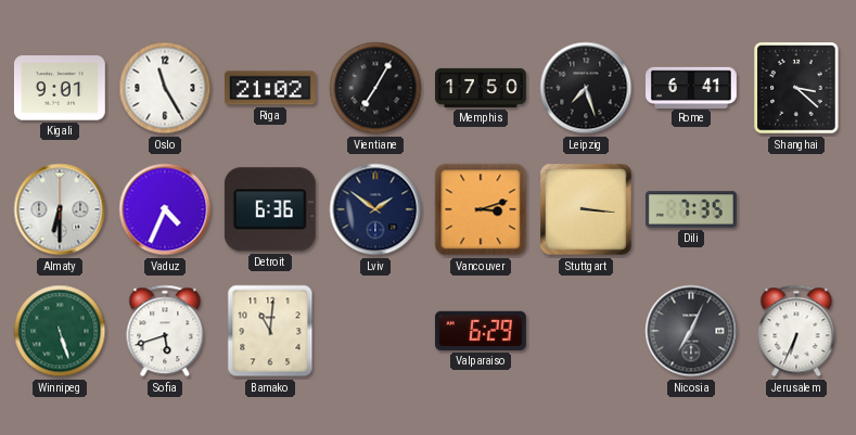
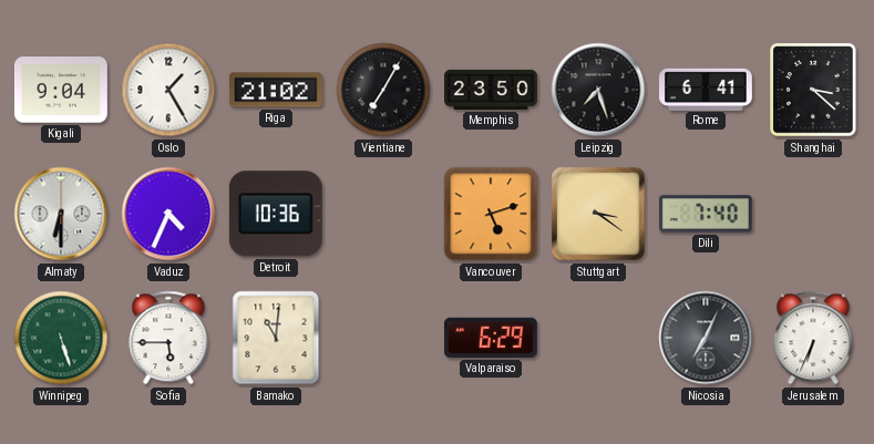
Kigali: 9:01 -> 9:04 (61, 90)
Oslo: 11:25 -> 1:25 (168, 90)
Memphis: 17:50 -> 23:50 (492, 90)
Detroit: 6:36 -> 10:36 (276, 214)
Lviv: 1:51 -> none (375, 209)
Vancouver: 3:12 -> 5:12 (491, 214)
Stuttgart: 3:16 -> 3:21 (598, 214)
Dili: 7:35 -> 7:40 (706, 214)
Sofia: 5:42 -> 5:45 (168, 338)
